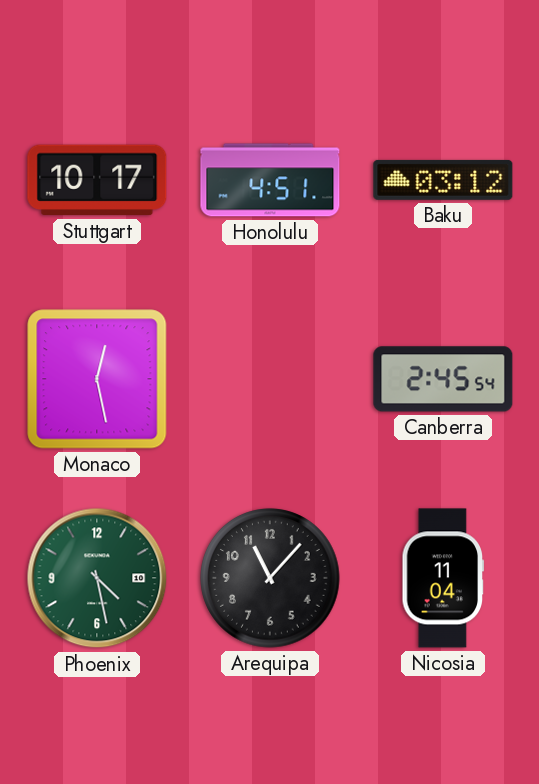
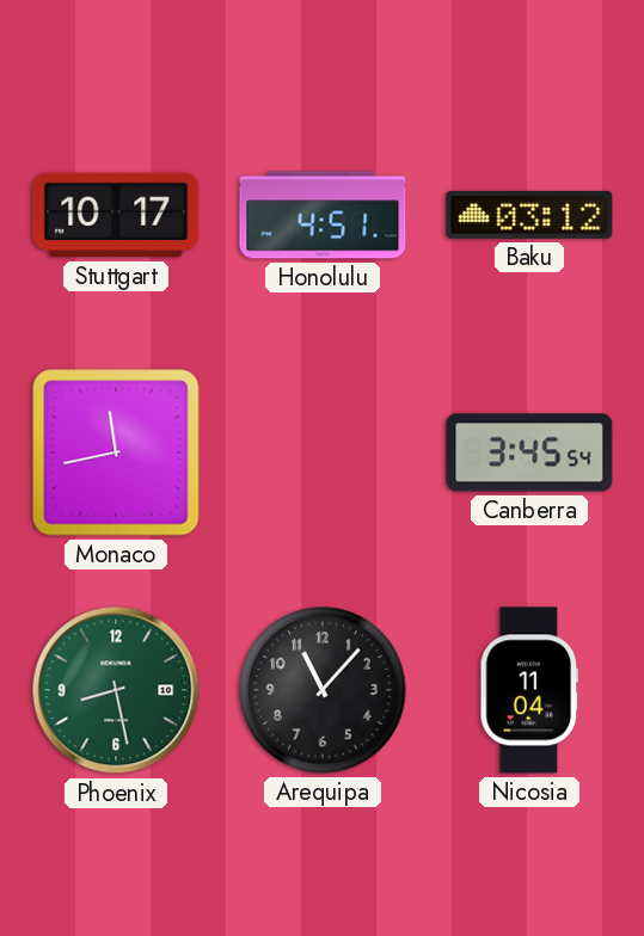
Monaco: 12:28 -> 11:43 (116, 452)
Canberra: 2:45 -> 3:45 (529, 452)
Phoenix: 4:28 -> 8:28 (116, 690)
